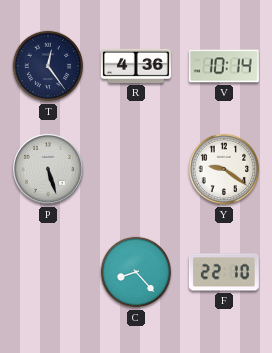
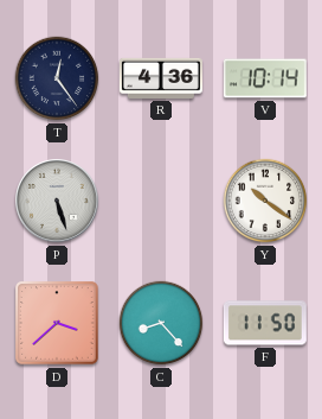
Y: 9:21 -> 10:21 (265, 201)
D: none -> 3:38 (57, 323)
F: 22:10 -> 11:50 (265, 323)
